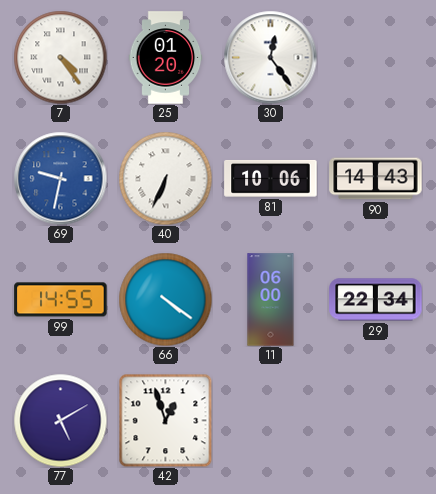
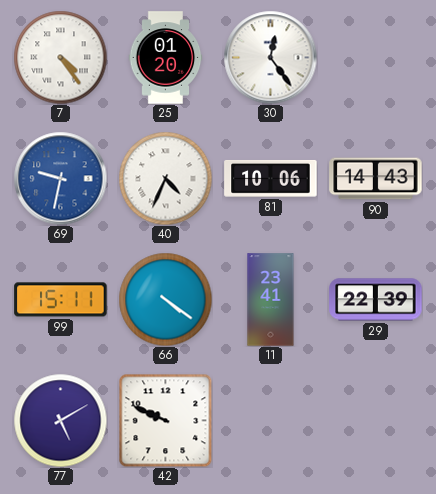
40: 6:34 -> 4:34 (165, 178)
99: 14:55 -> 15:11 (61, 300)
11: 06:00 -> 23:41 (271, 300)
29: 22:34 -> 22:39 (376, 300)
42: 12:57 -> 9:49 (165, 420)
